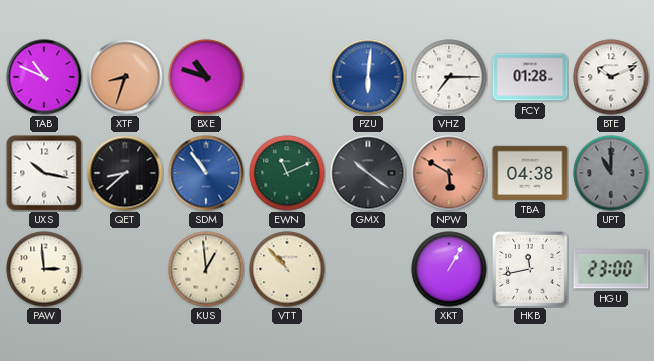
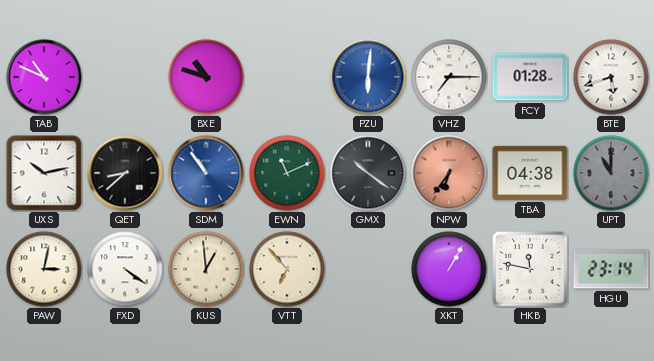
XTF: 8:33 -> none (125, 77)
BTE: 10:11 -> 5:42 (611, 77)
UXS: 10:17 -> 10:13 (44, 173)
NPW: 5:50 -> 6:36 (449, 173)
PAW: 2:59 -> 3:02 (44, 269)
FXD: none -> 4:21 (125, 269)
VTT: 10:53 -> 6:53 (287, 269)
HKB: 11:43 -> 11:47 (531, 270)
HGU: 23:00 -> 23:14 (611, 269)
